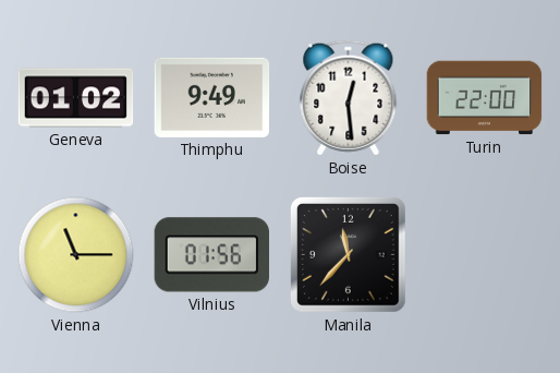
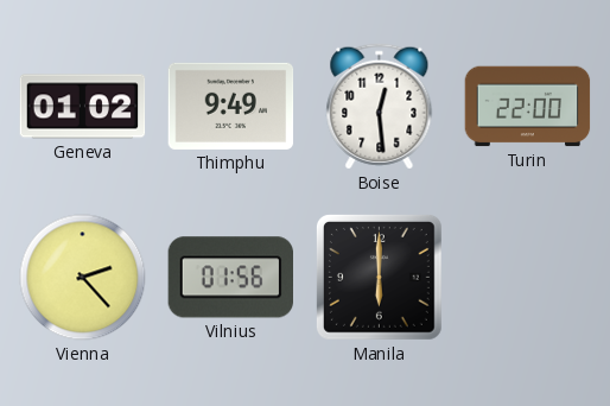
Vienna: 11:15 -> 2:23 (83, 278)
Manila: 11:37 -> 6:00 (379, 277)
